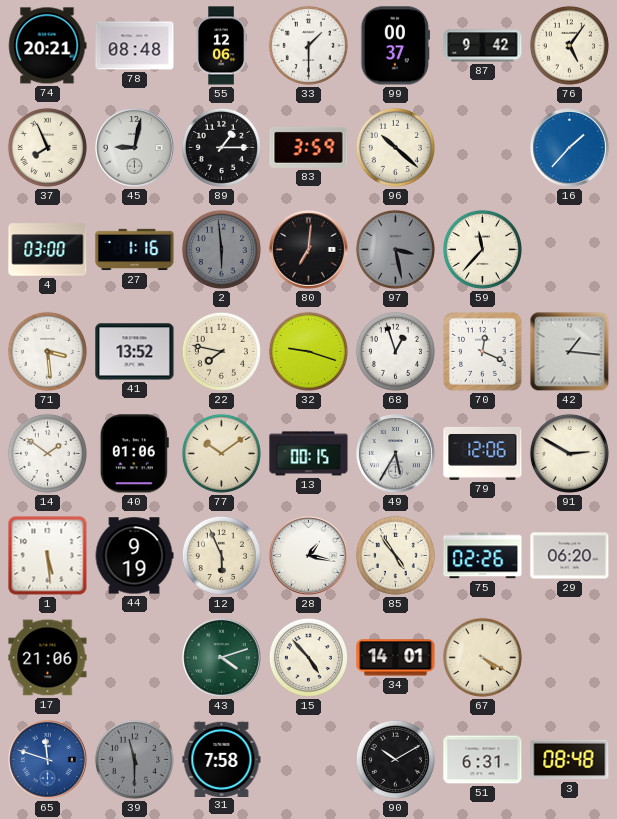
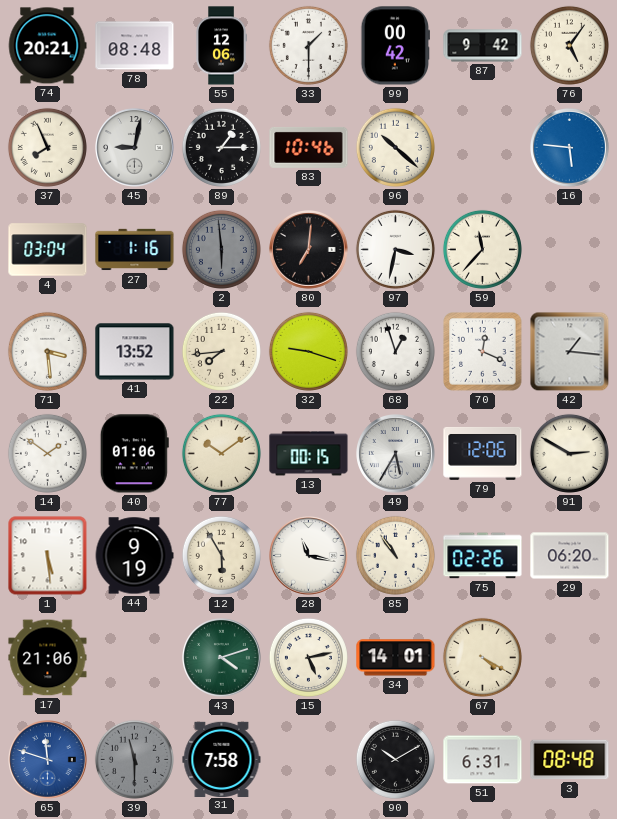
99: 00:37 -> 00:42 (395, 46)
83: 3:59 -> 10:46 (309, 147)
16: 1:37 -> 5:46 (570, 148)
4: 03:00 -> 03:04 (48, 250)
97: 3:28 -> 3:32 (395, 249)
97 dial: grey -> white (395, 249)
22: 7:47 -> 7:44 (221, 351)
12: 5:56 -> 5:55 (221, 555)
28: 1:17 -> 11:17 (309, 556)
85: 4:54 -> 10:54 (395, 555)
15: 4:53 -> 5:13 (308, 657)
